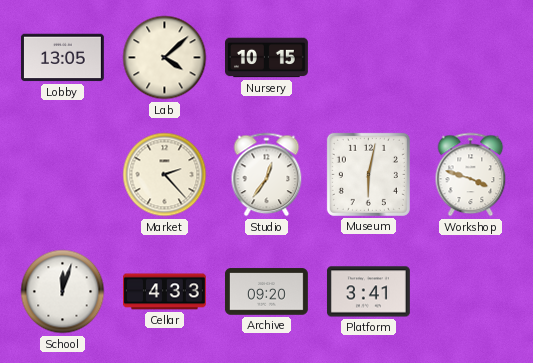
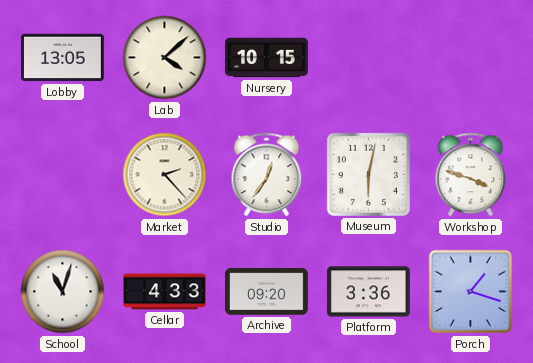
School: 12:03 -> 11:03 (63, 292)
Platform: 3:41 -> 3:36 (368, 292)
Porch: none -> 1:18 (471, 292)
